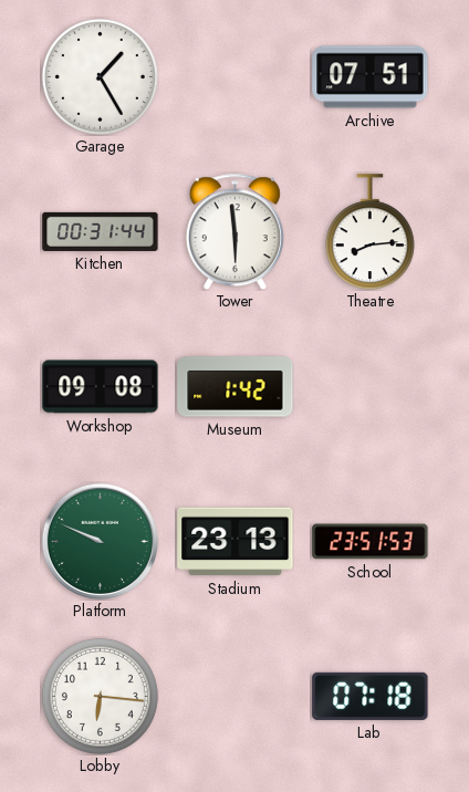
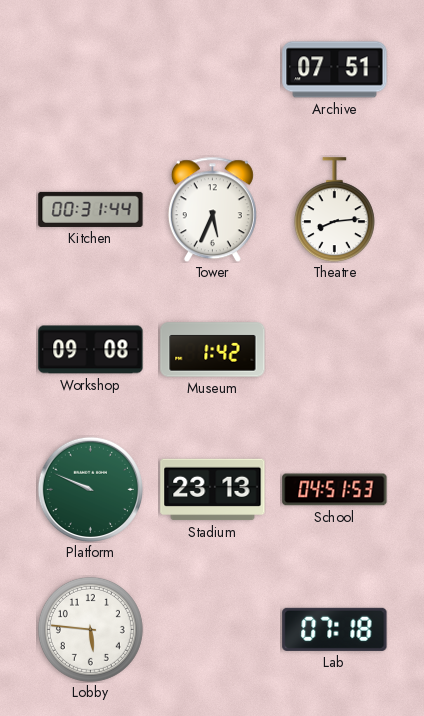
Garage: 1:25 -> none (100, 76)
Tower: 5:59 -> 5:34 (212, 209)
School: 23:51 -> 04:51 (335, 490)
Lobby: 6:16 -> 5:46 (90, 629)
